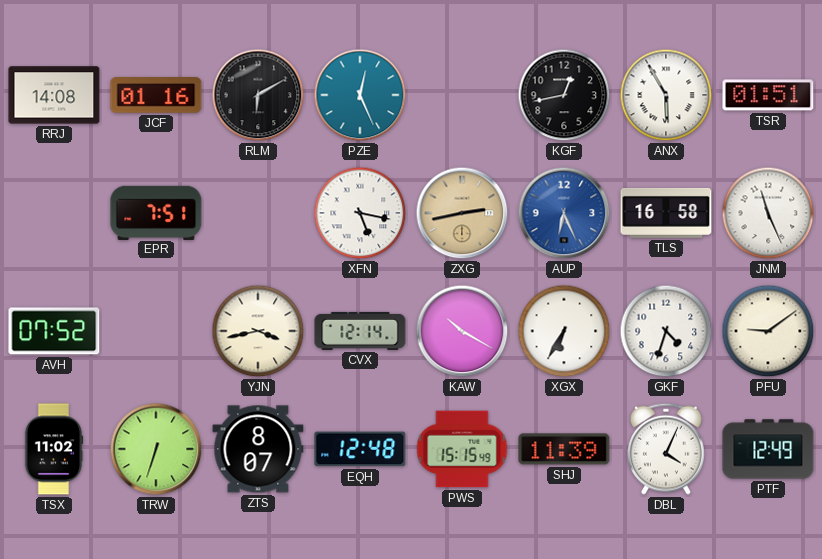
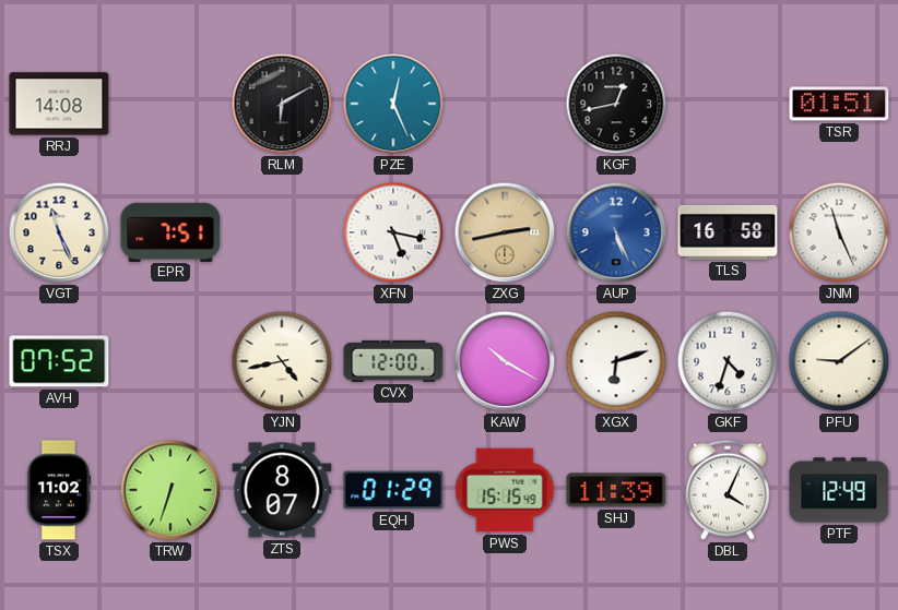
JCF: 01:16 -> none (156, 96)
ANX: 5:55 -> none (666, 95)
VGT: none -> 11:26 (59, 232)
AUP: 6:26 -> 5:26 (616, 232)
YJN: 3:43 -> 4:43 (282, 361)
CVX: 12:14 -> 12:00 (393, 361)
XGX: 6:35 -> 6:12 (616, 361)
EQH: 12:48 -> 01:29 (393, 490)
